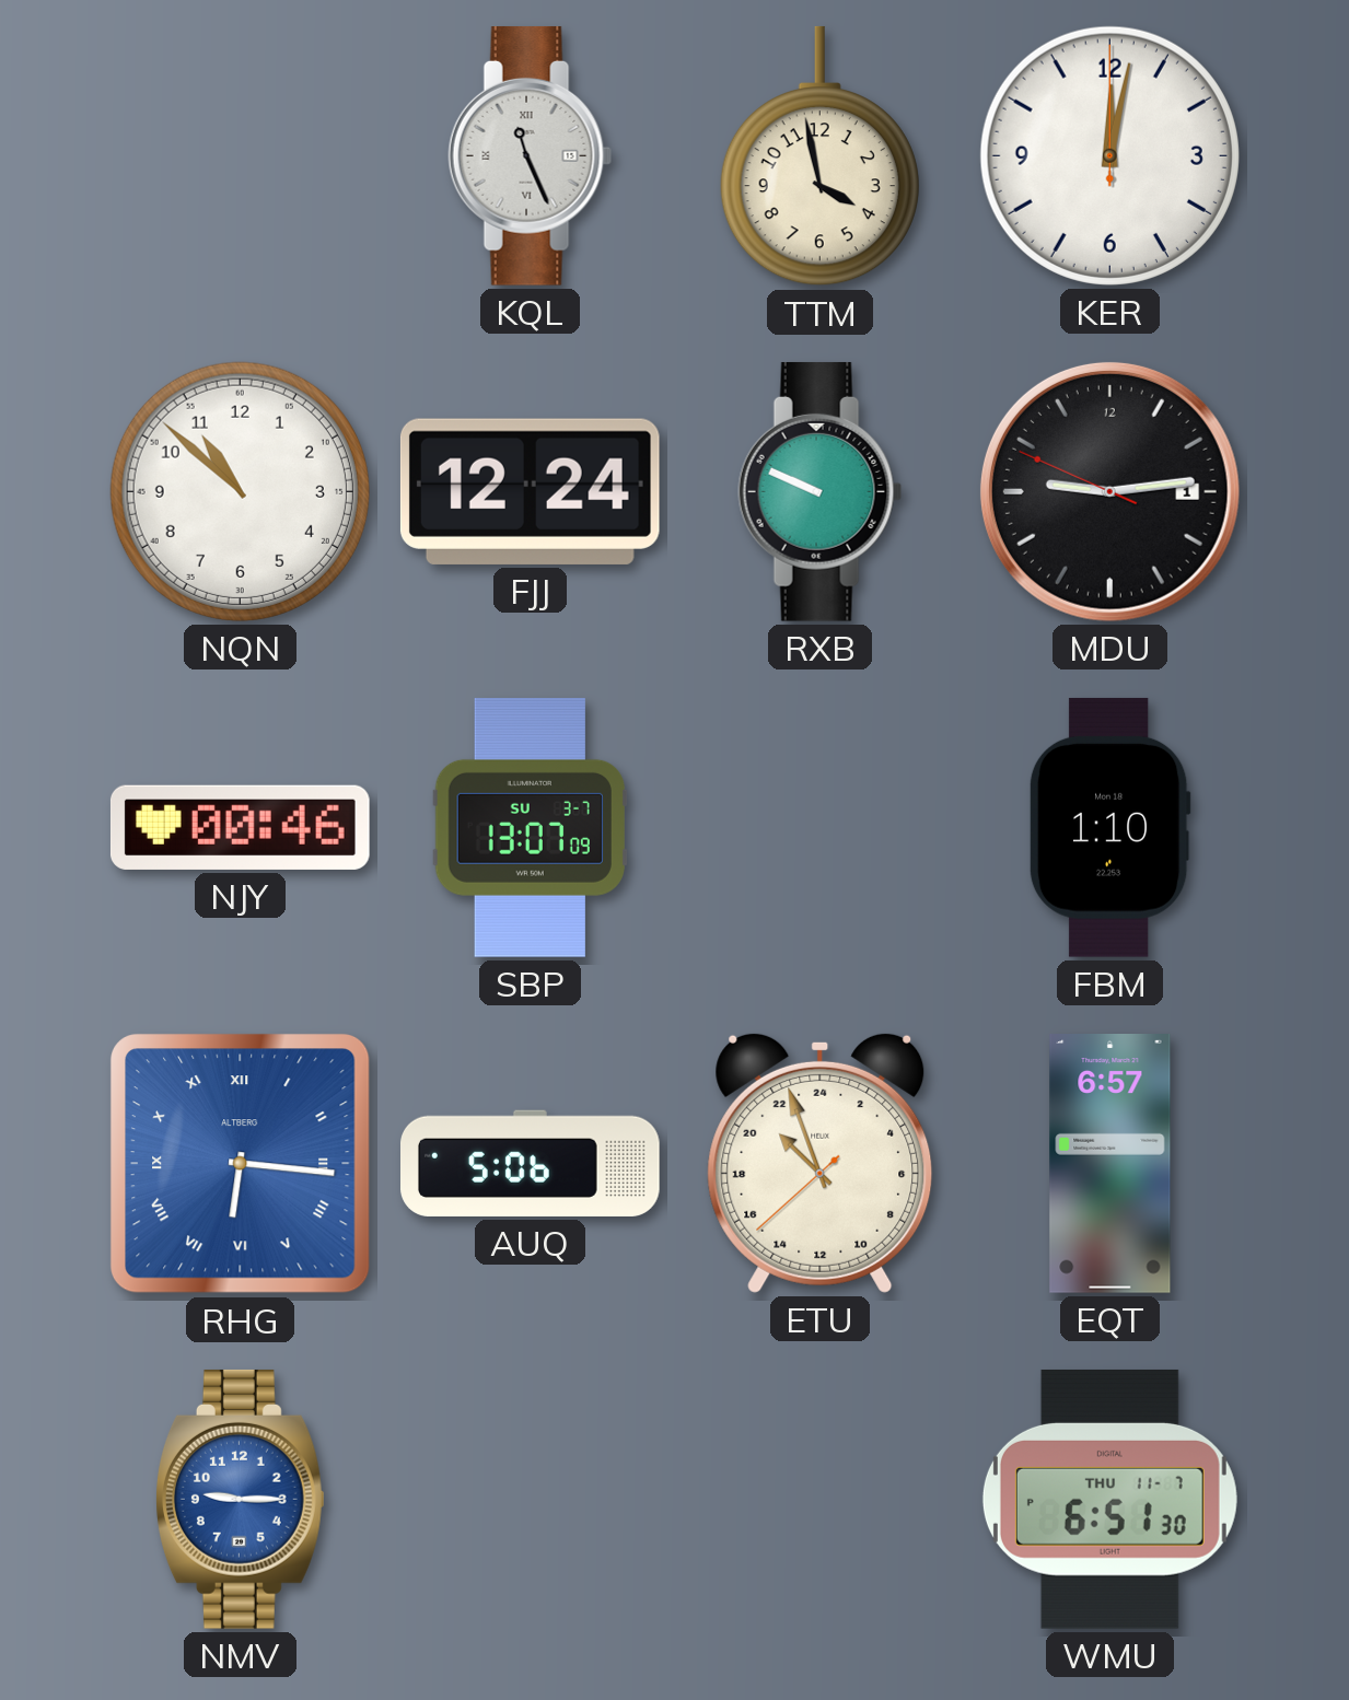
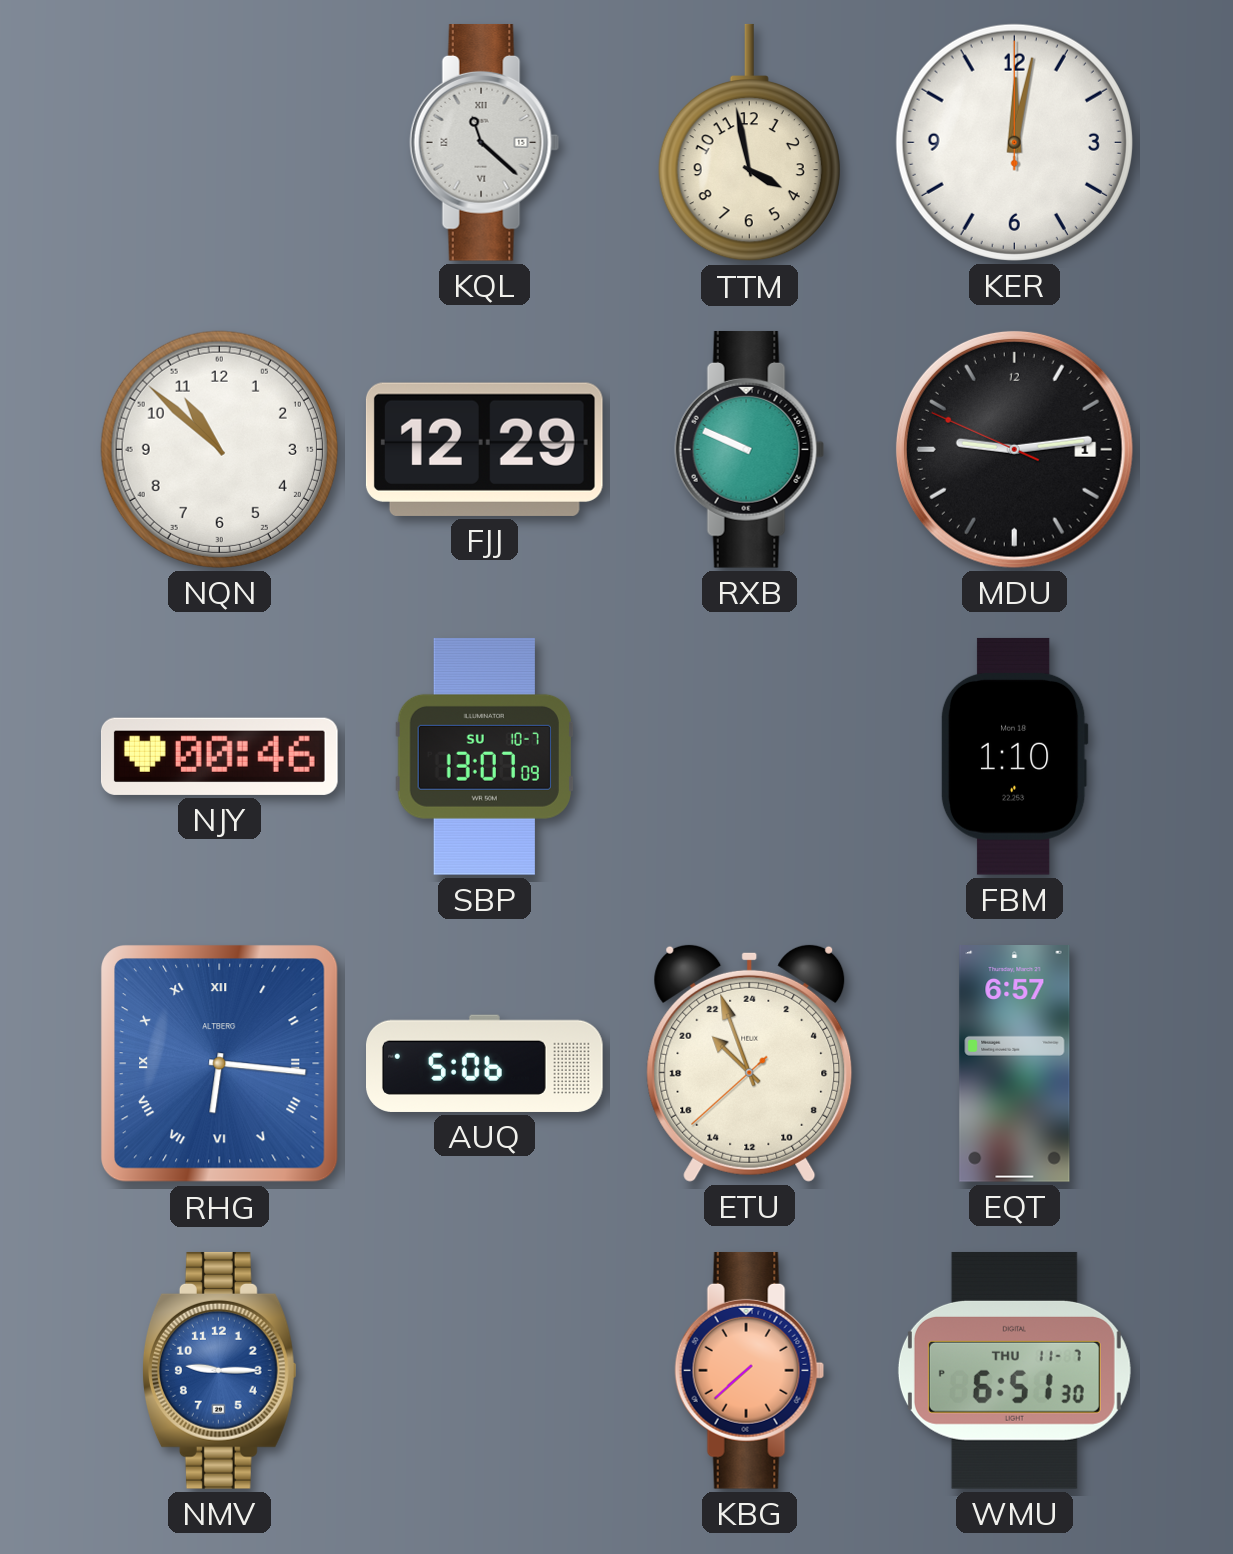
KQL: 11:26 -> 11:22 (485, 142)
FJJ: 12:24 -> 12:29 (484, 449)
SBP date: SU 3-7 -> SU 10-7 (484, 756)
KBG: none -> 7:38 (750, 1370)
